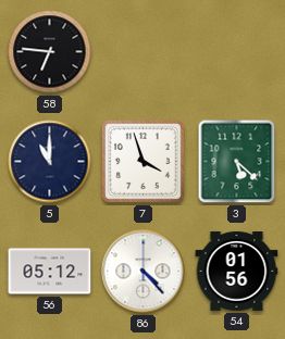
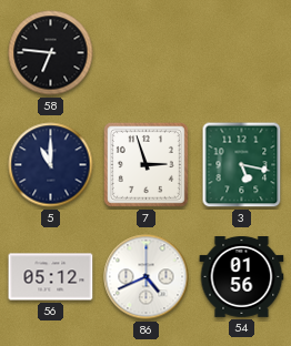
7: 3:57 -> 2:57 (145, 164)
3: 5:22 -> 5:17 (242, 165)
86: 4:23 -> 4:41 (147, 277)
